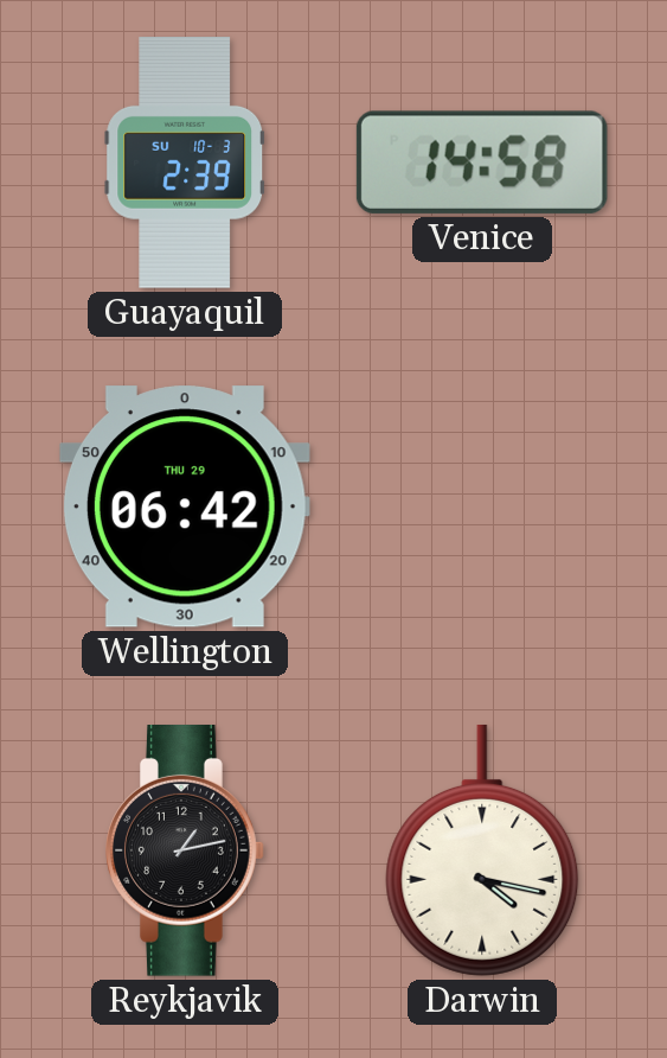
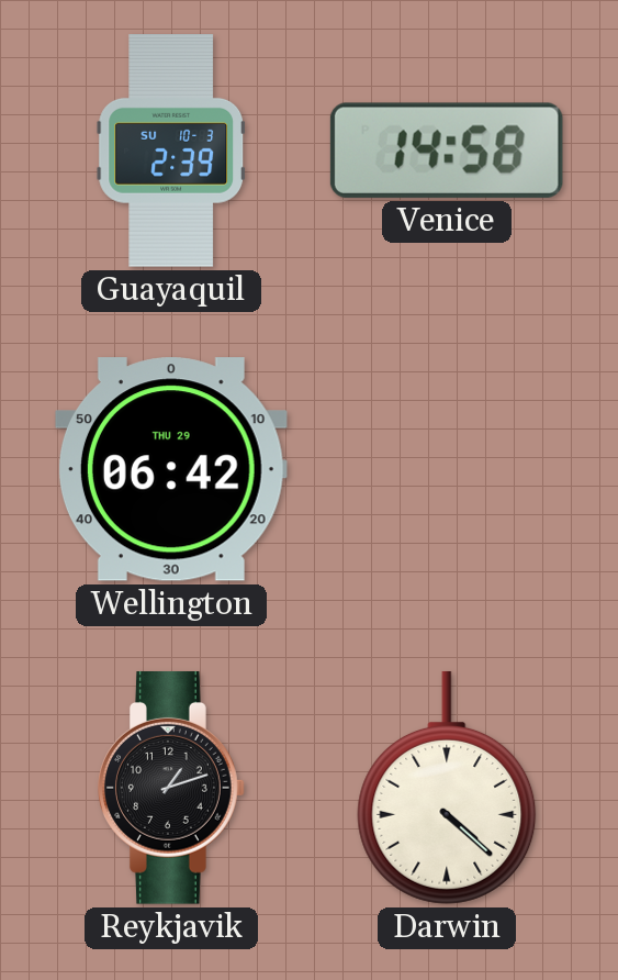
Reykjavik: 1:13 -> 1:12 (171, 789)
Darwin: 4:17 -> 4:22 (447, 788)
